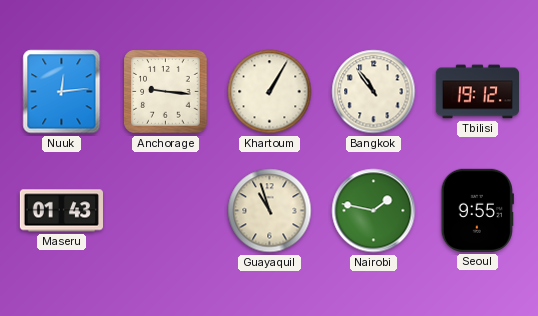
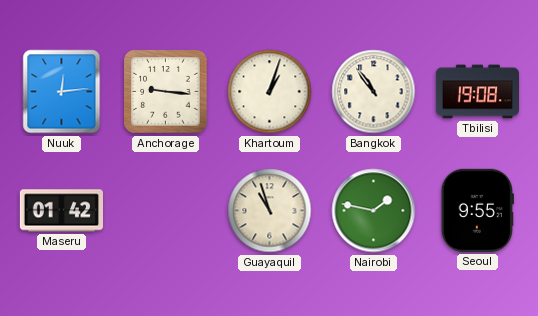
Khartoum: 1:05 -> 1:03 (270, 92)
Tbilisi: 19:12 -> 19:08 (477, 92)
Maseru: 01:43 -> 01:42 (61, 211)
